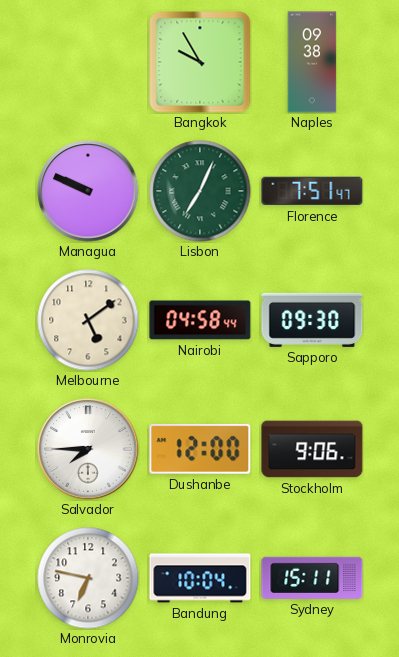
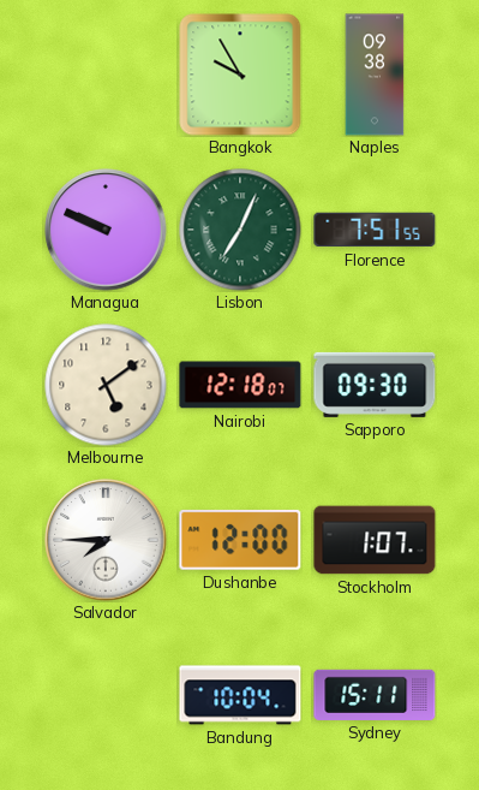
Florence: 7:51:47 -> 7:51:55 (375, 230)
Nairobi: 04:58 -> 12:18 (240, 385)
Stockholm: 9:06 -> 1:07 (375, 540)
Monrovia: 6:47 -> none (88, 578)
